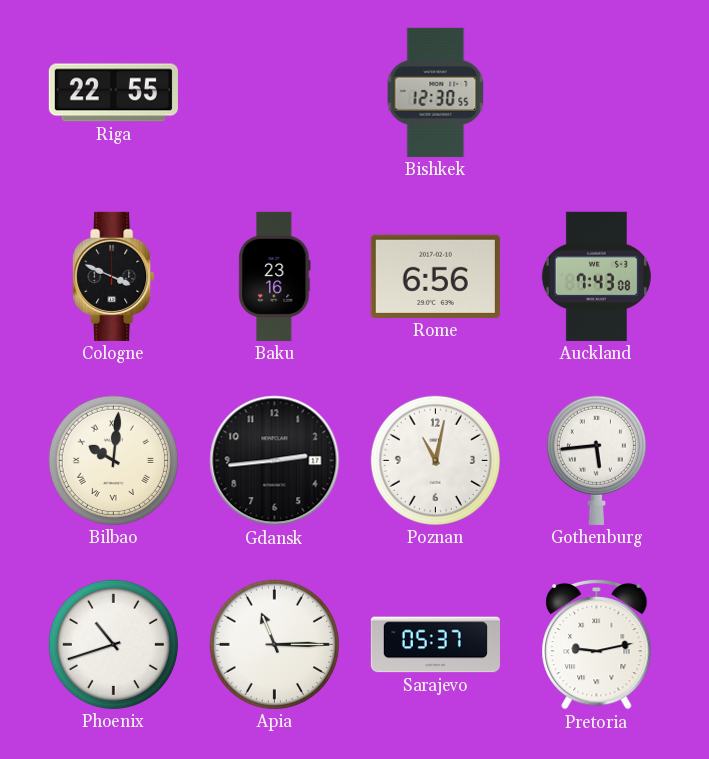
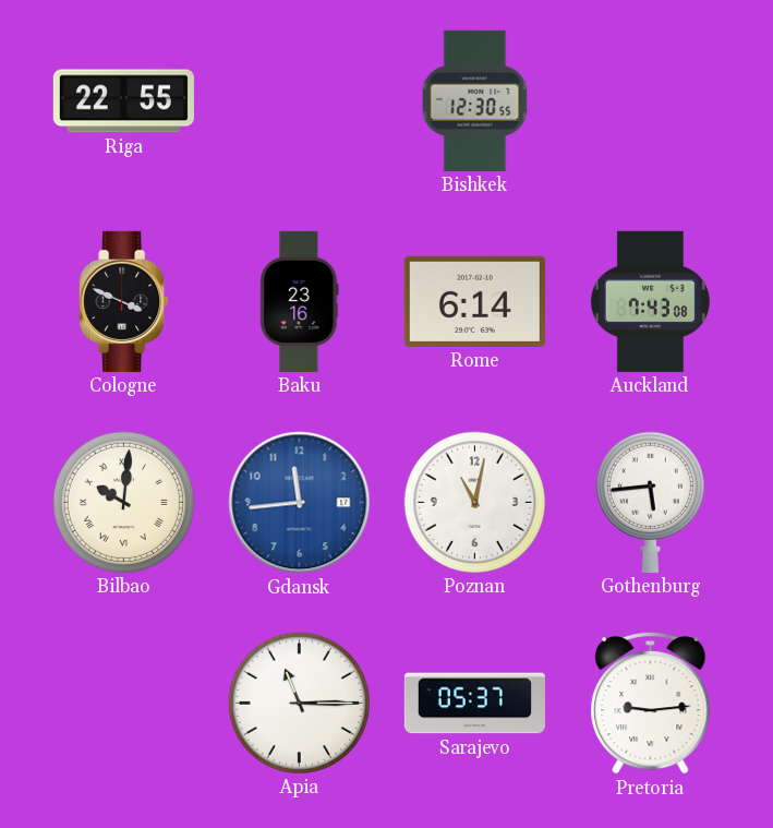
Rome: 6:56 -> 6:14 (474, 301)
Gdansk: 2:44 -> 11:44 (300, 503)
Gdansk dial: black -> blue (300, 503)
Phoenix: 10:42 -> none (113, 644)
Pretoria: 9:13 -> 9:14 (651, 703)
